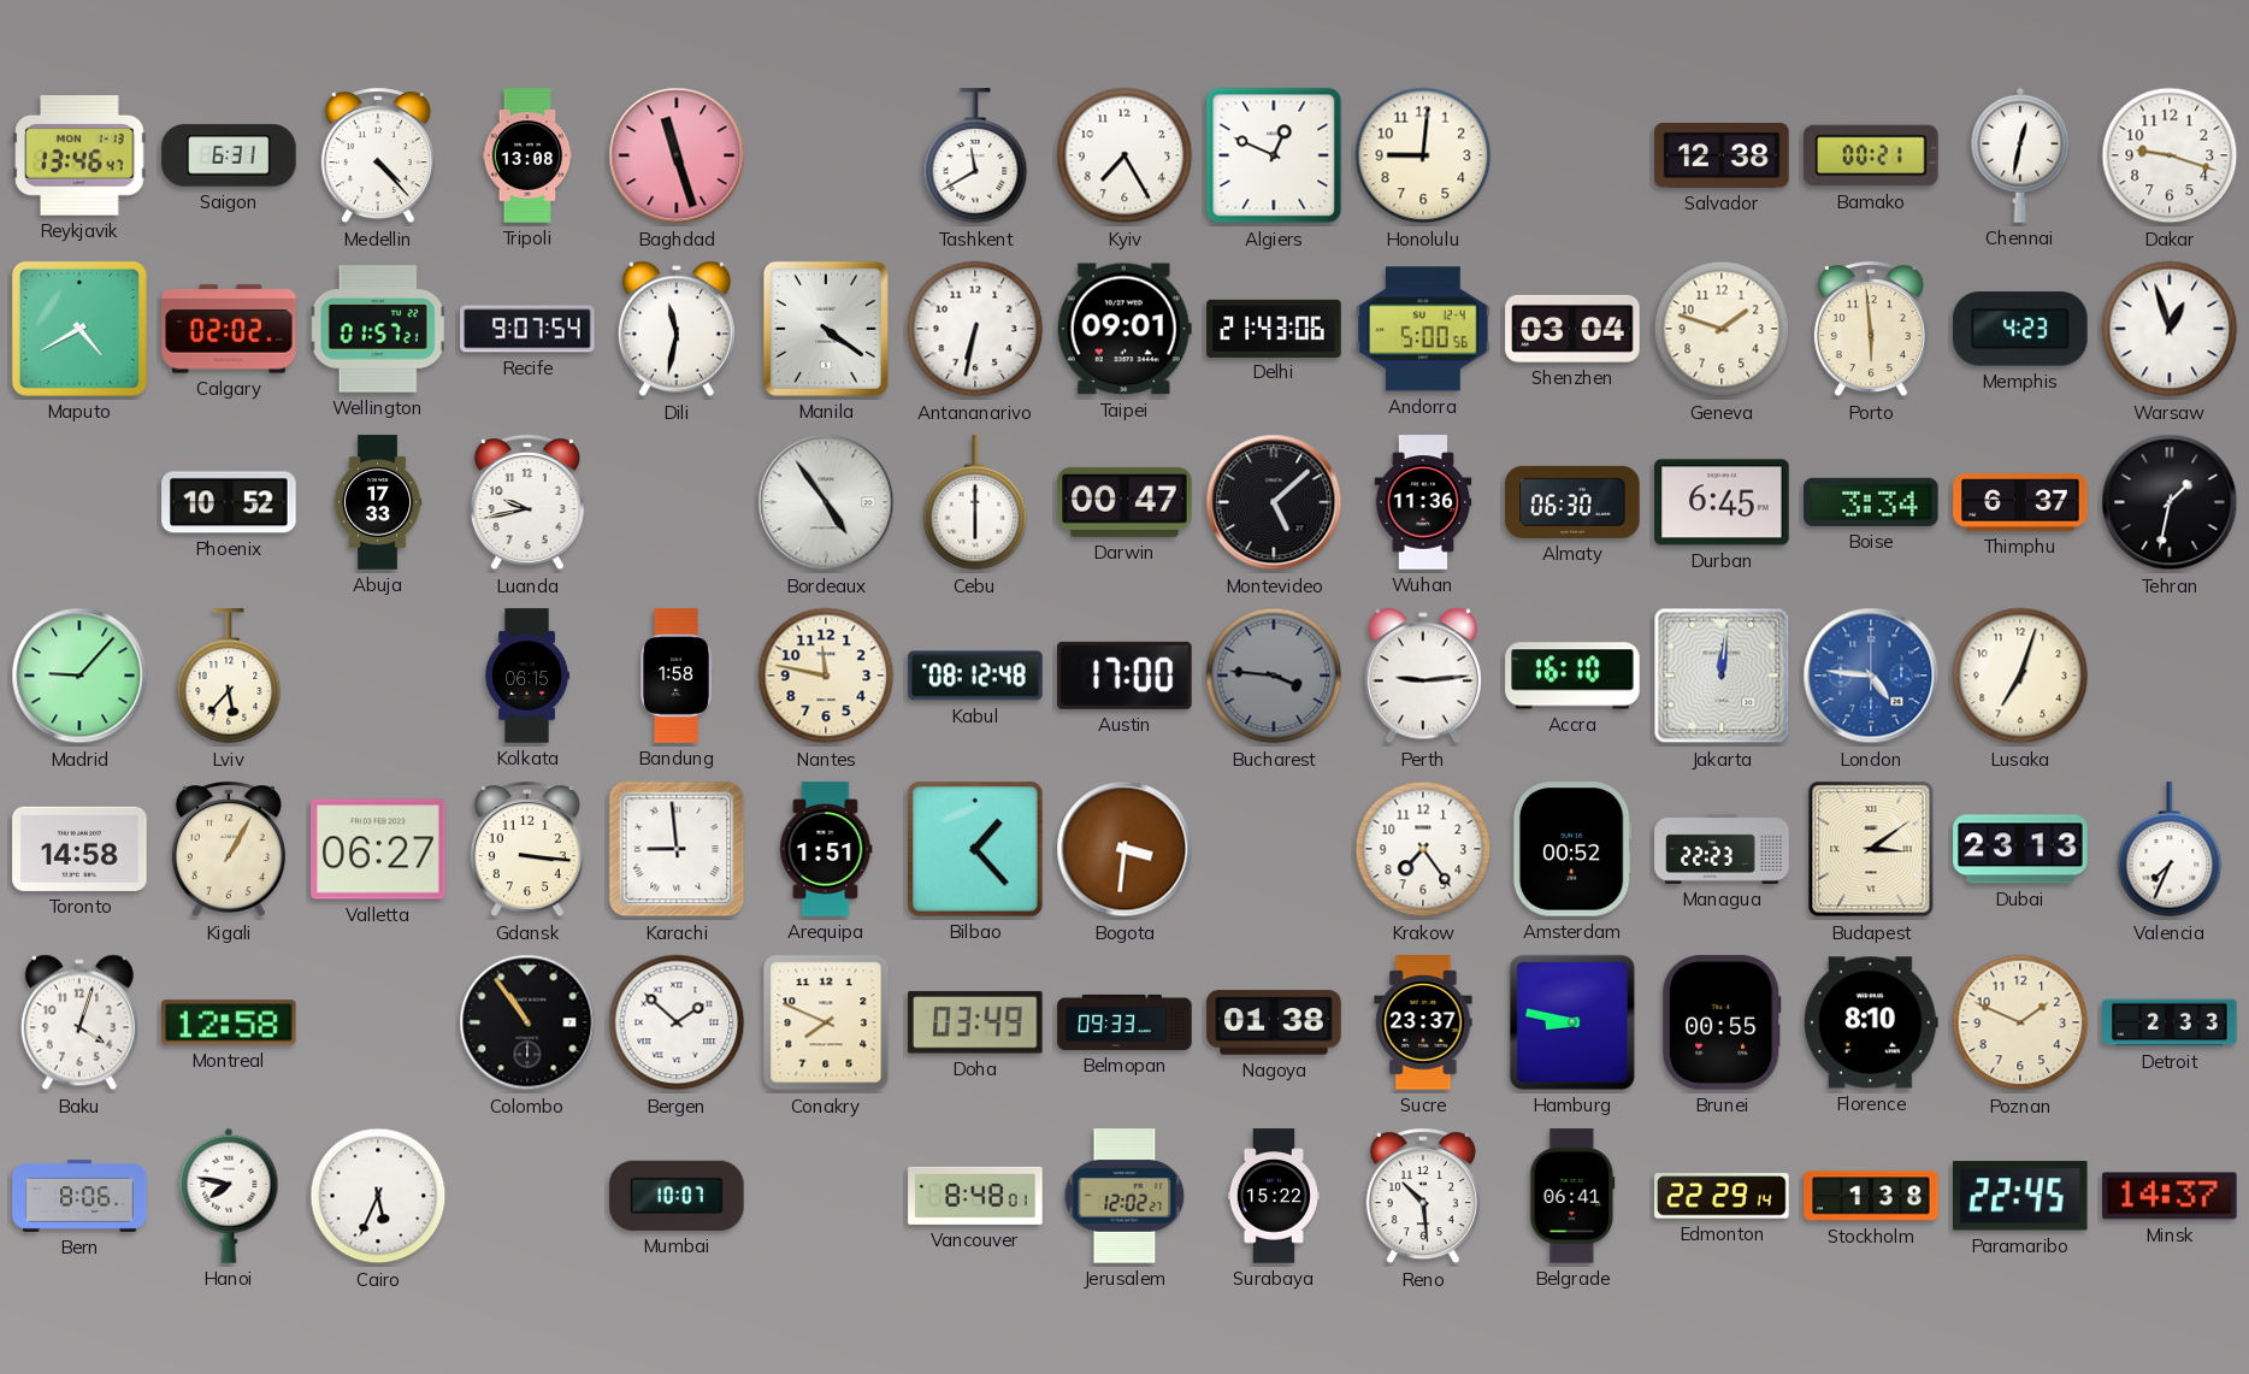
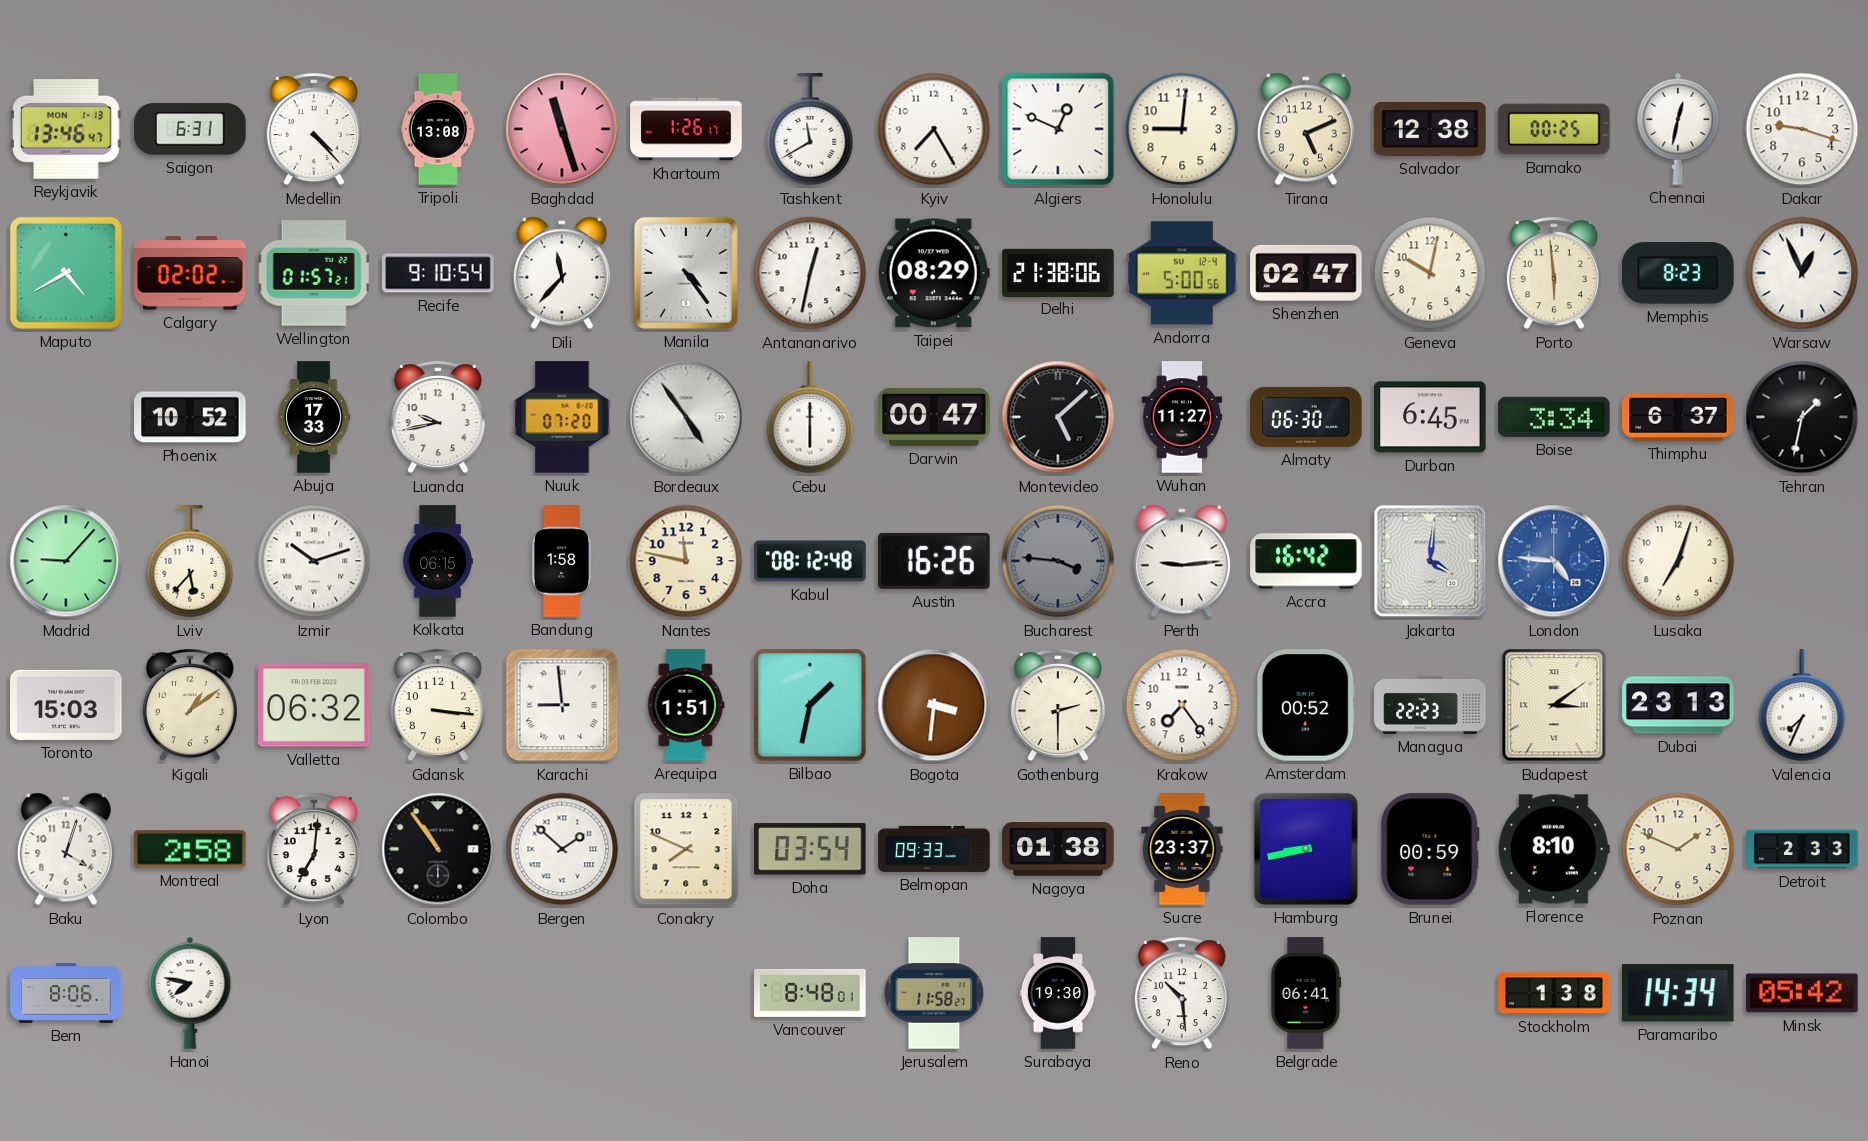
Khartoum: none -> 1:26 (686, 129)
Tirana: none -> 5:11 (1306, 129)
Bamako: 00:21 -> 00:25 (1554, 129)
Recife: 9:07 -> 9:10 (438, 273)
Dili: 11:32 -> 11:37 (562, 273)
Manila: 4:21 -> 4:24 (686, 273)
Antananarivo: 6:32 -> 12:32 (810, 273)
Taipei: 09:01 -> 08:29 (934, 273)
Delhi: 21:43 -> 21:38 (1058, 272)
Shenzhen: 03:04 -> 02:47 (1306, 273)
Geneva: 1:48 -> 10:02 (1430, 273)
Memphis: 4:23 -> 8:23 (1678, 273)
Warsaw: 12:57 -> 12:56 (1802, 273)
Nuuk: none -> 07:20 (562, 417)
Wuhan: 11:36 -> 11:27 (1182, 417)
Izmir: none -> 10:12 (314, 561)
Austin: 17:00 -> 16:26 (934, 561)
Accra: 16:10 -> 16:42 (1306, 561)
Jakarta: 12:01 -> 4:01 (1430, 561)
Toronto: 14:58 -> 15:03 (66, 705)
Kigali: 1:05 -> 1:09 (190, 706)
Valletta: 06:27 -> 06:32 (314, 705)
Bilbao: 1:23 -> 1:32 (811, 706)
Gothenburg: none -> 2:30 (1058, 706)
Montreal: 12:58 -> 2:58 (190, 849)
Lyon: none -> 7:01 (314, 850)
Doha: 03:49 -> 03:54 (810, 849)
Hamburg: 8:47 -> 8:43 (1306, 849)
Brunei: 00:55 -> 00:59 (1431, 849)
Cairo: 5:34 -> none (378, 1196)
Mumbai: 10:07 -> none (677, 1196)
Jerusalem: 12:02 -> 11:58 (934, 993)
Surabaya: 15:22 -> 19:30 (1057, 993)
Edmonton: 22:29 -> none (1722, 1196)
Paramaribo: 22:45 -> 14:34 (1678, 993)
Minsk: 14:37 -> 05:42 (1802, 993)
